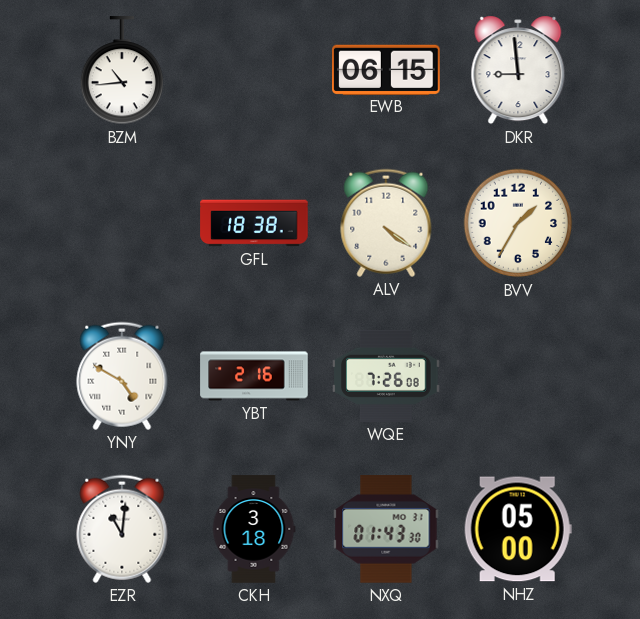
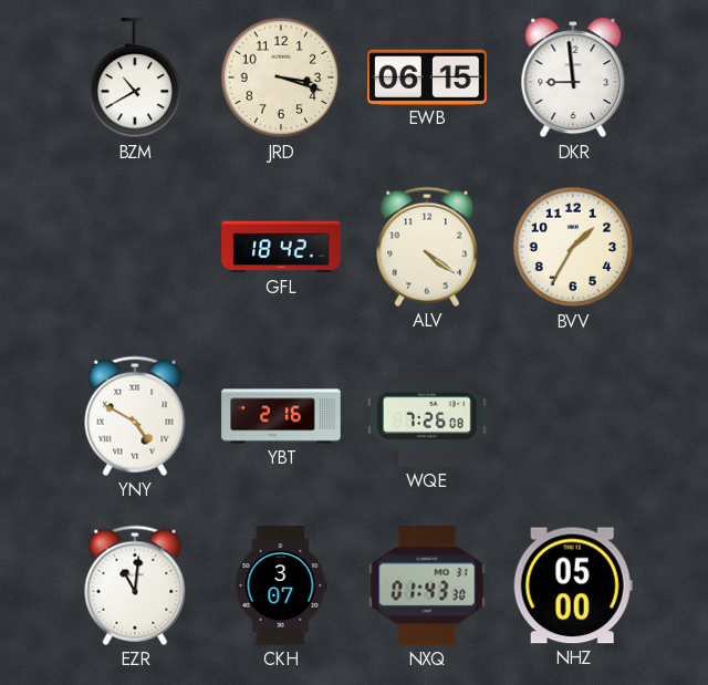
BZM: 10:44 -> 10:40 (135, 79)
JRD: none -> 3:18 (281, 77)
GFL: 18:38 -> 18:42 (281, 247)
CKH: 3:18 -> 3:07 (281, 585)
